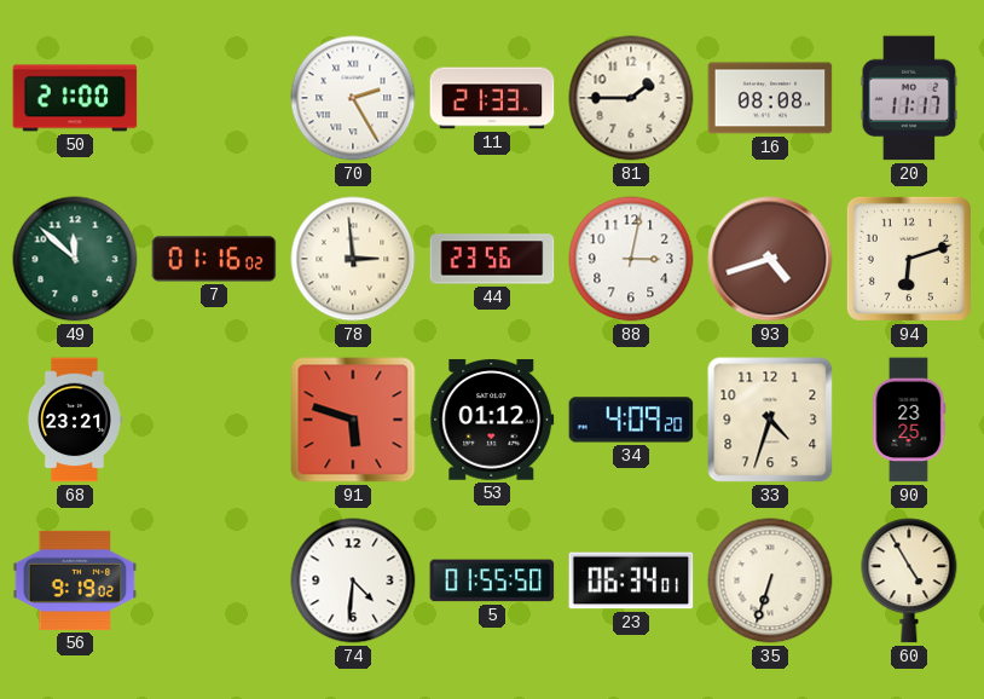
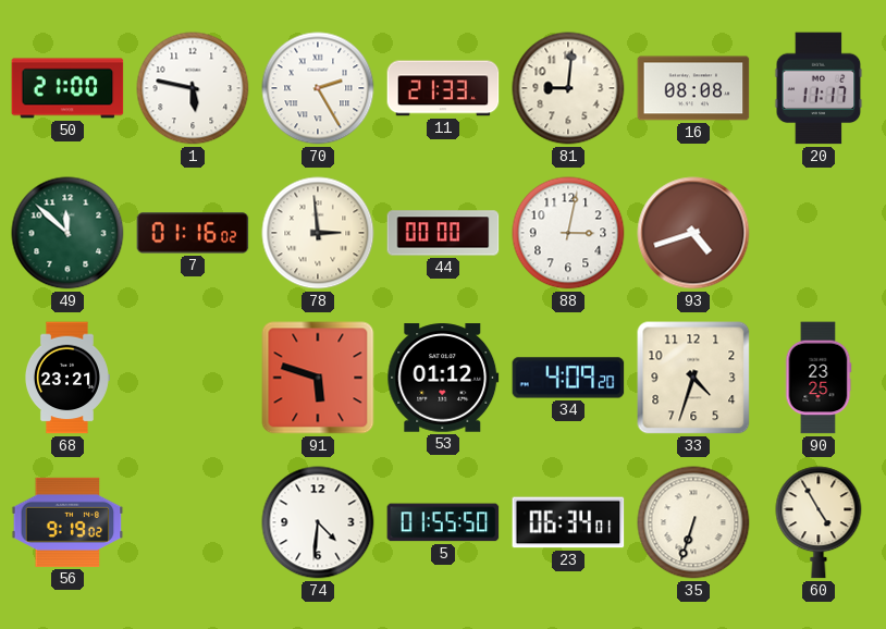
1: none -> 5:47 (193, 88)
81: 1:45 -> 9:01 (568, 88)
44: 23:56 -> 00:00 (443, 233)
94: 6:12 -> none (909, 259)
